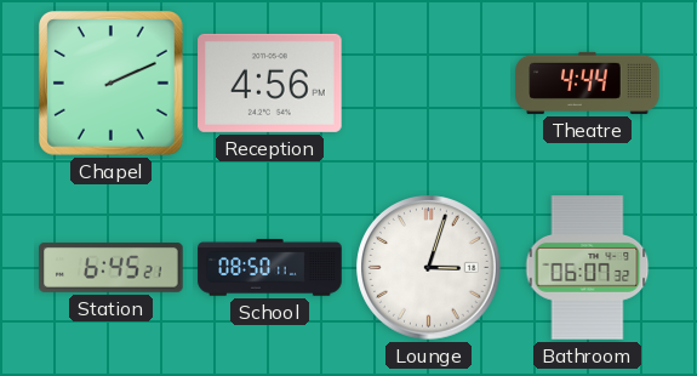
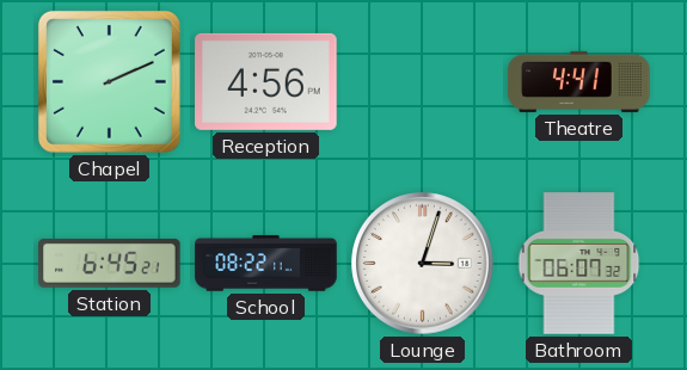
Theatre: 4:44 -> 4:41 (579, 81)
School: 08:50 -> 08:22 (266, 264)
